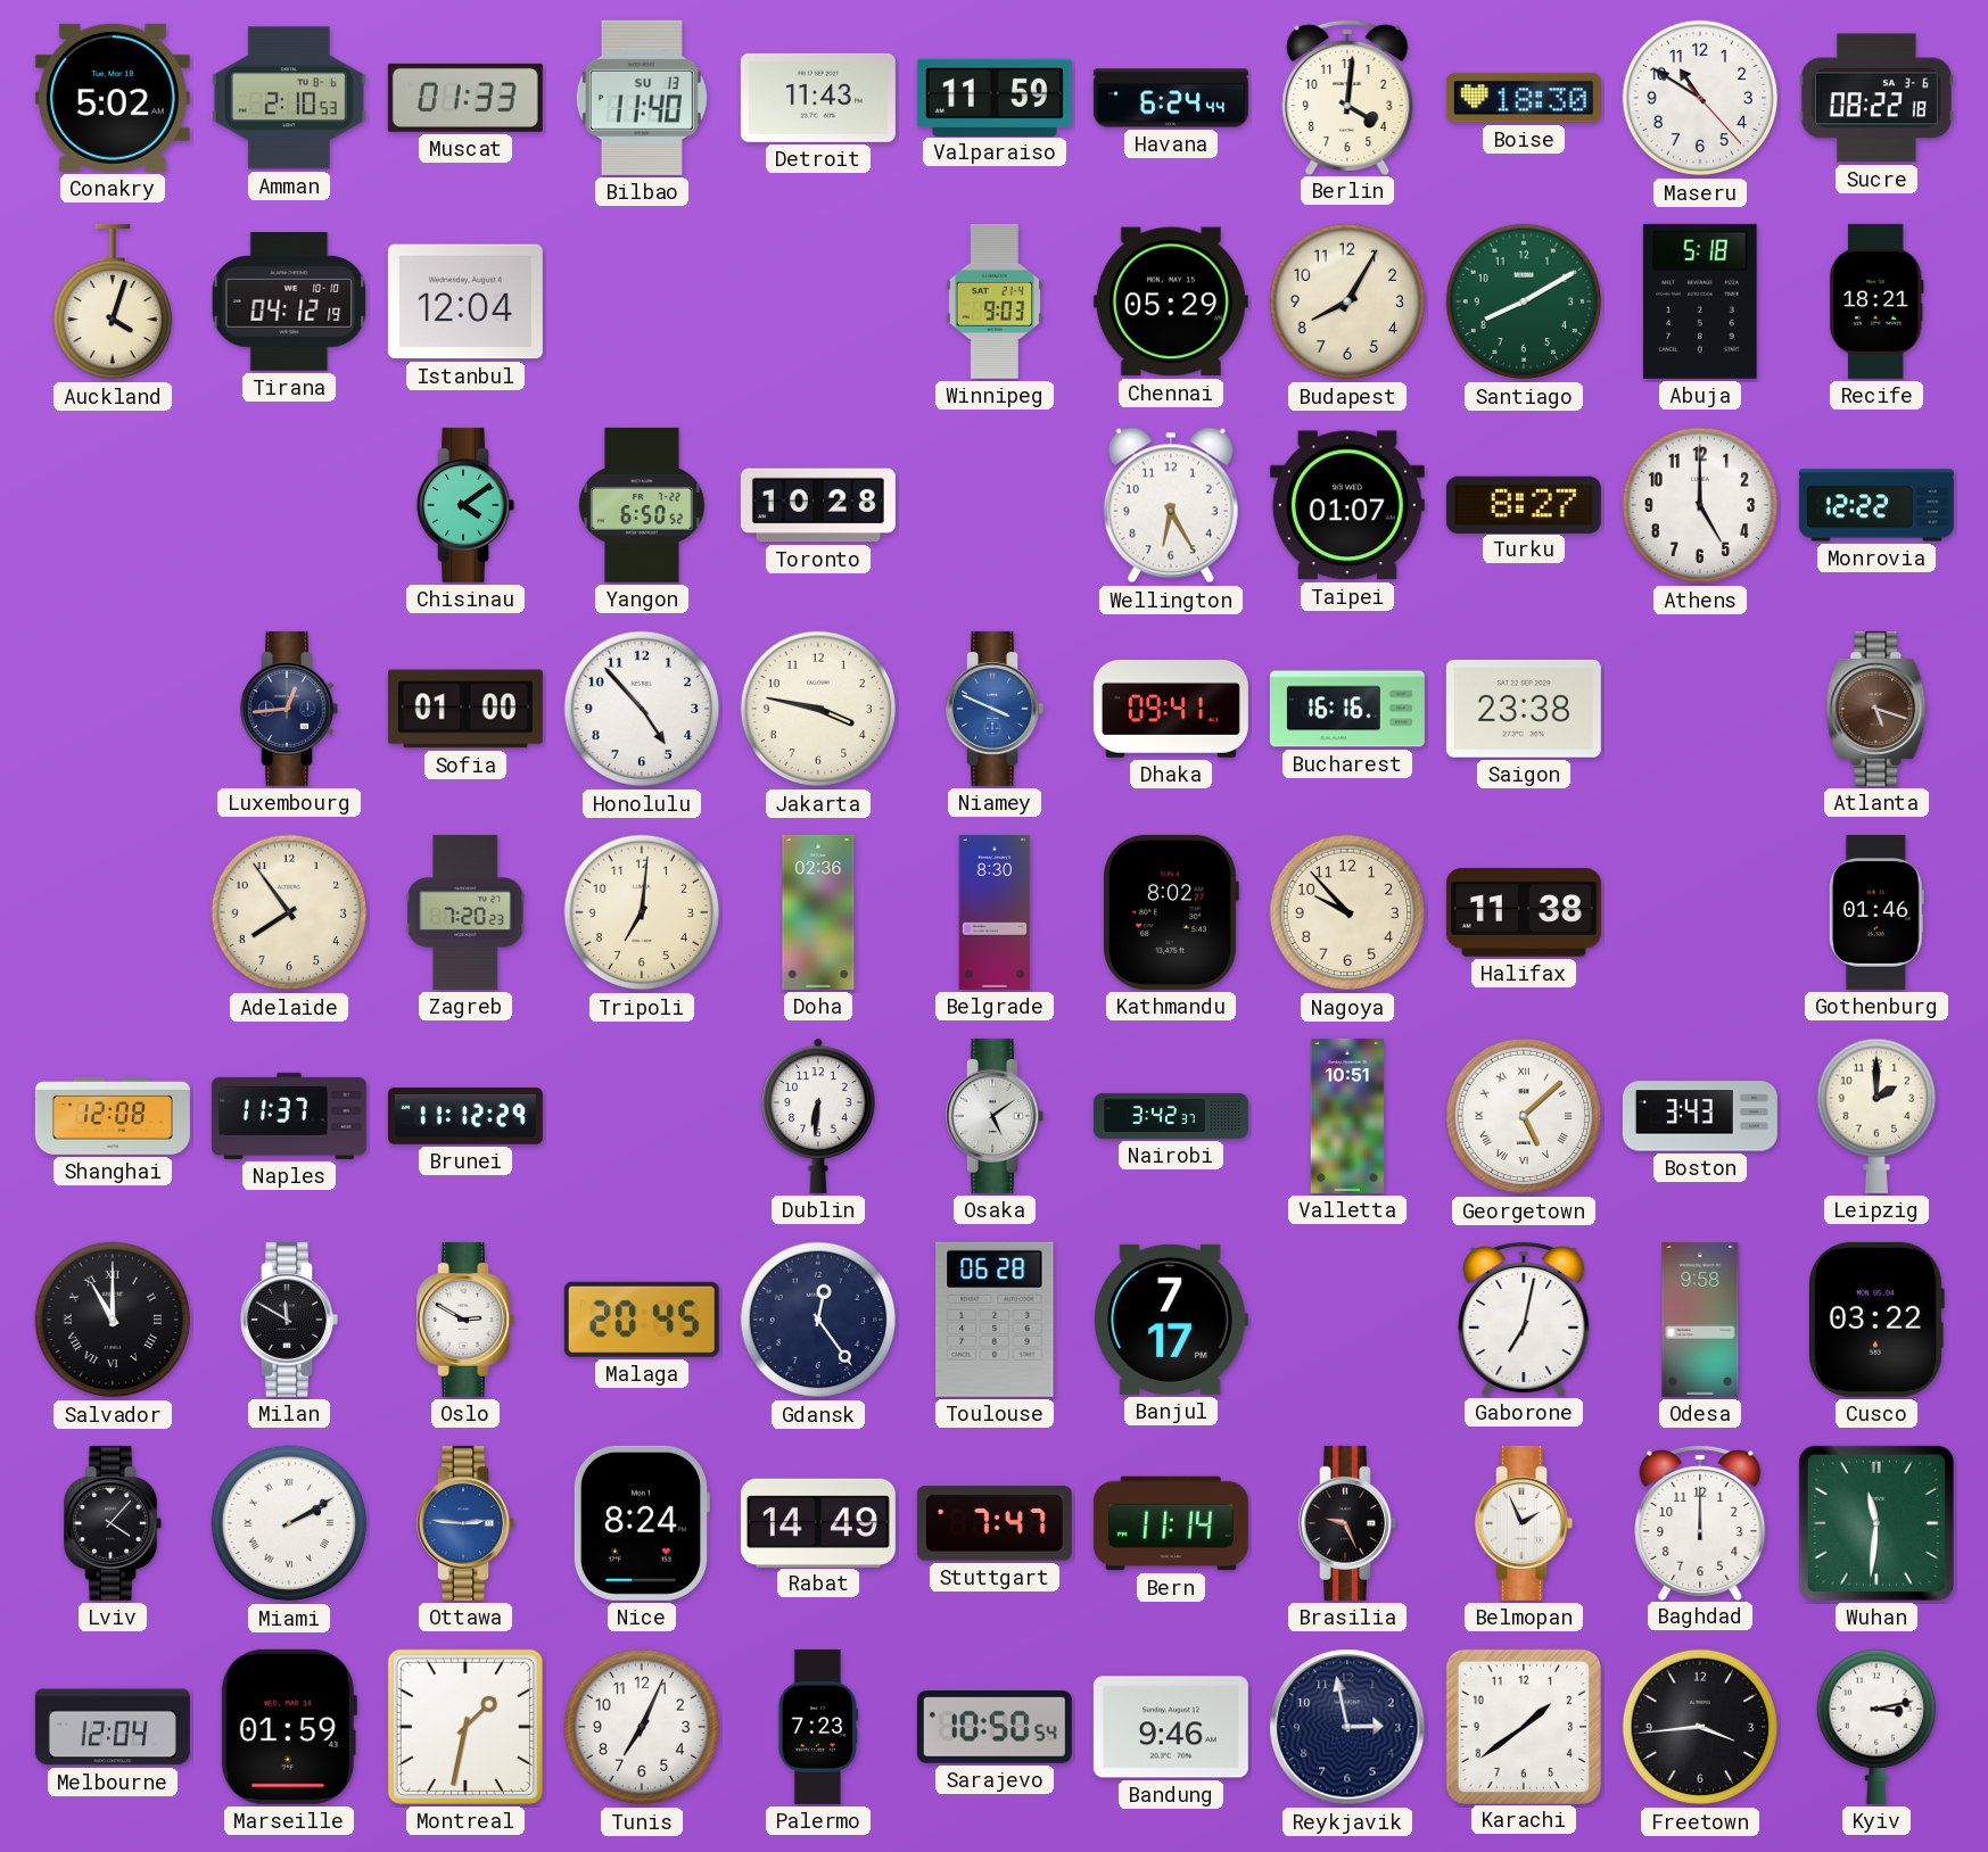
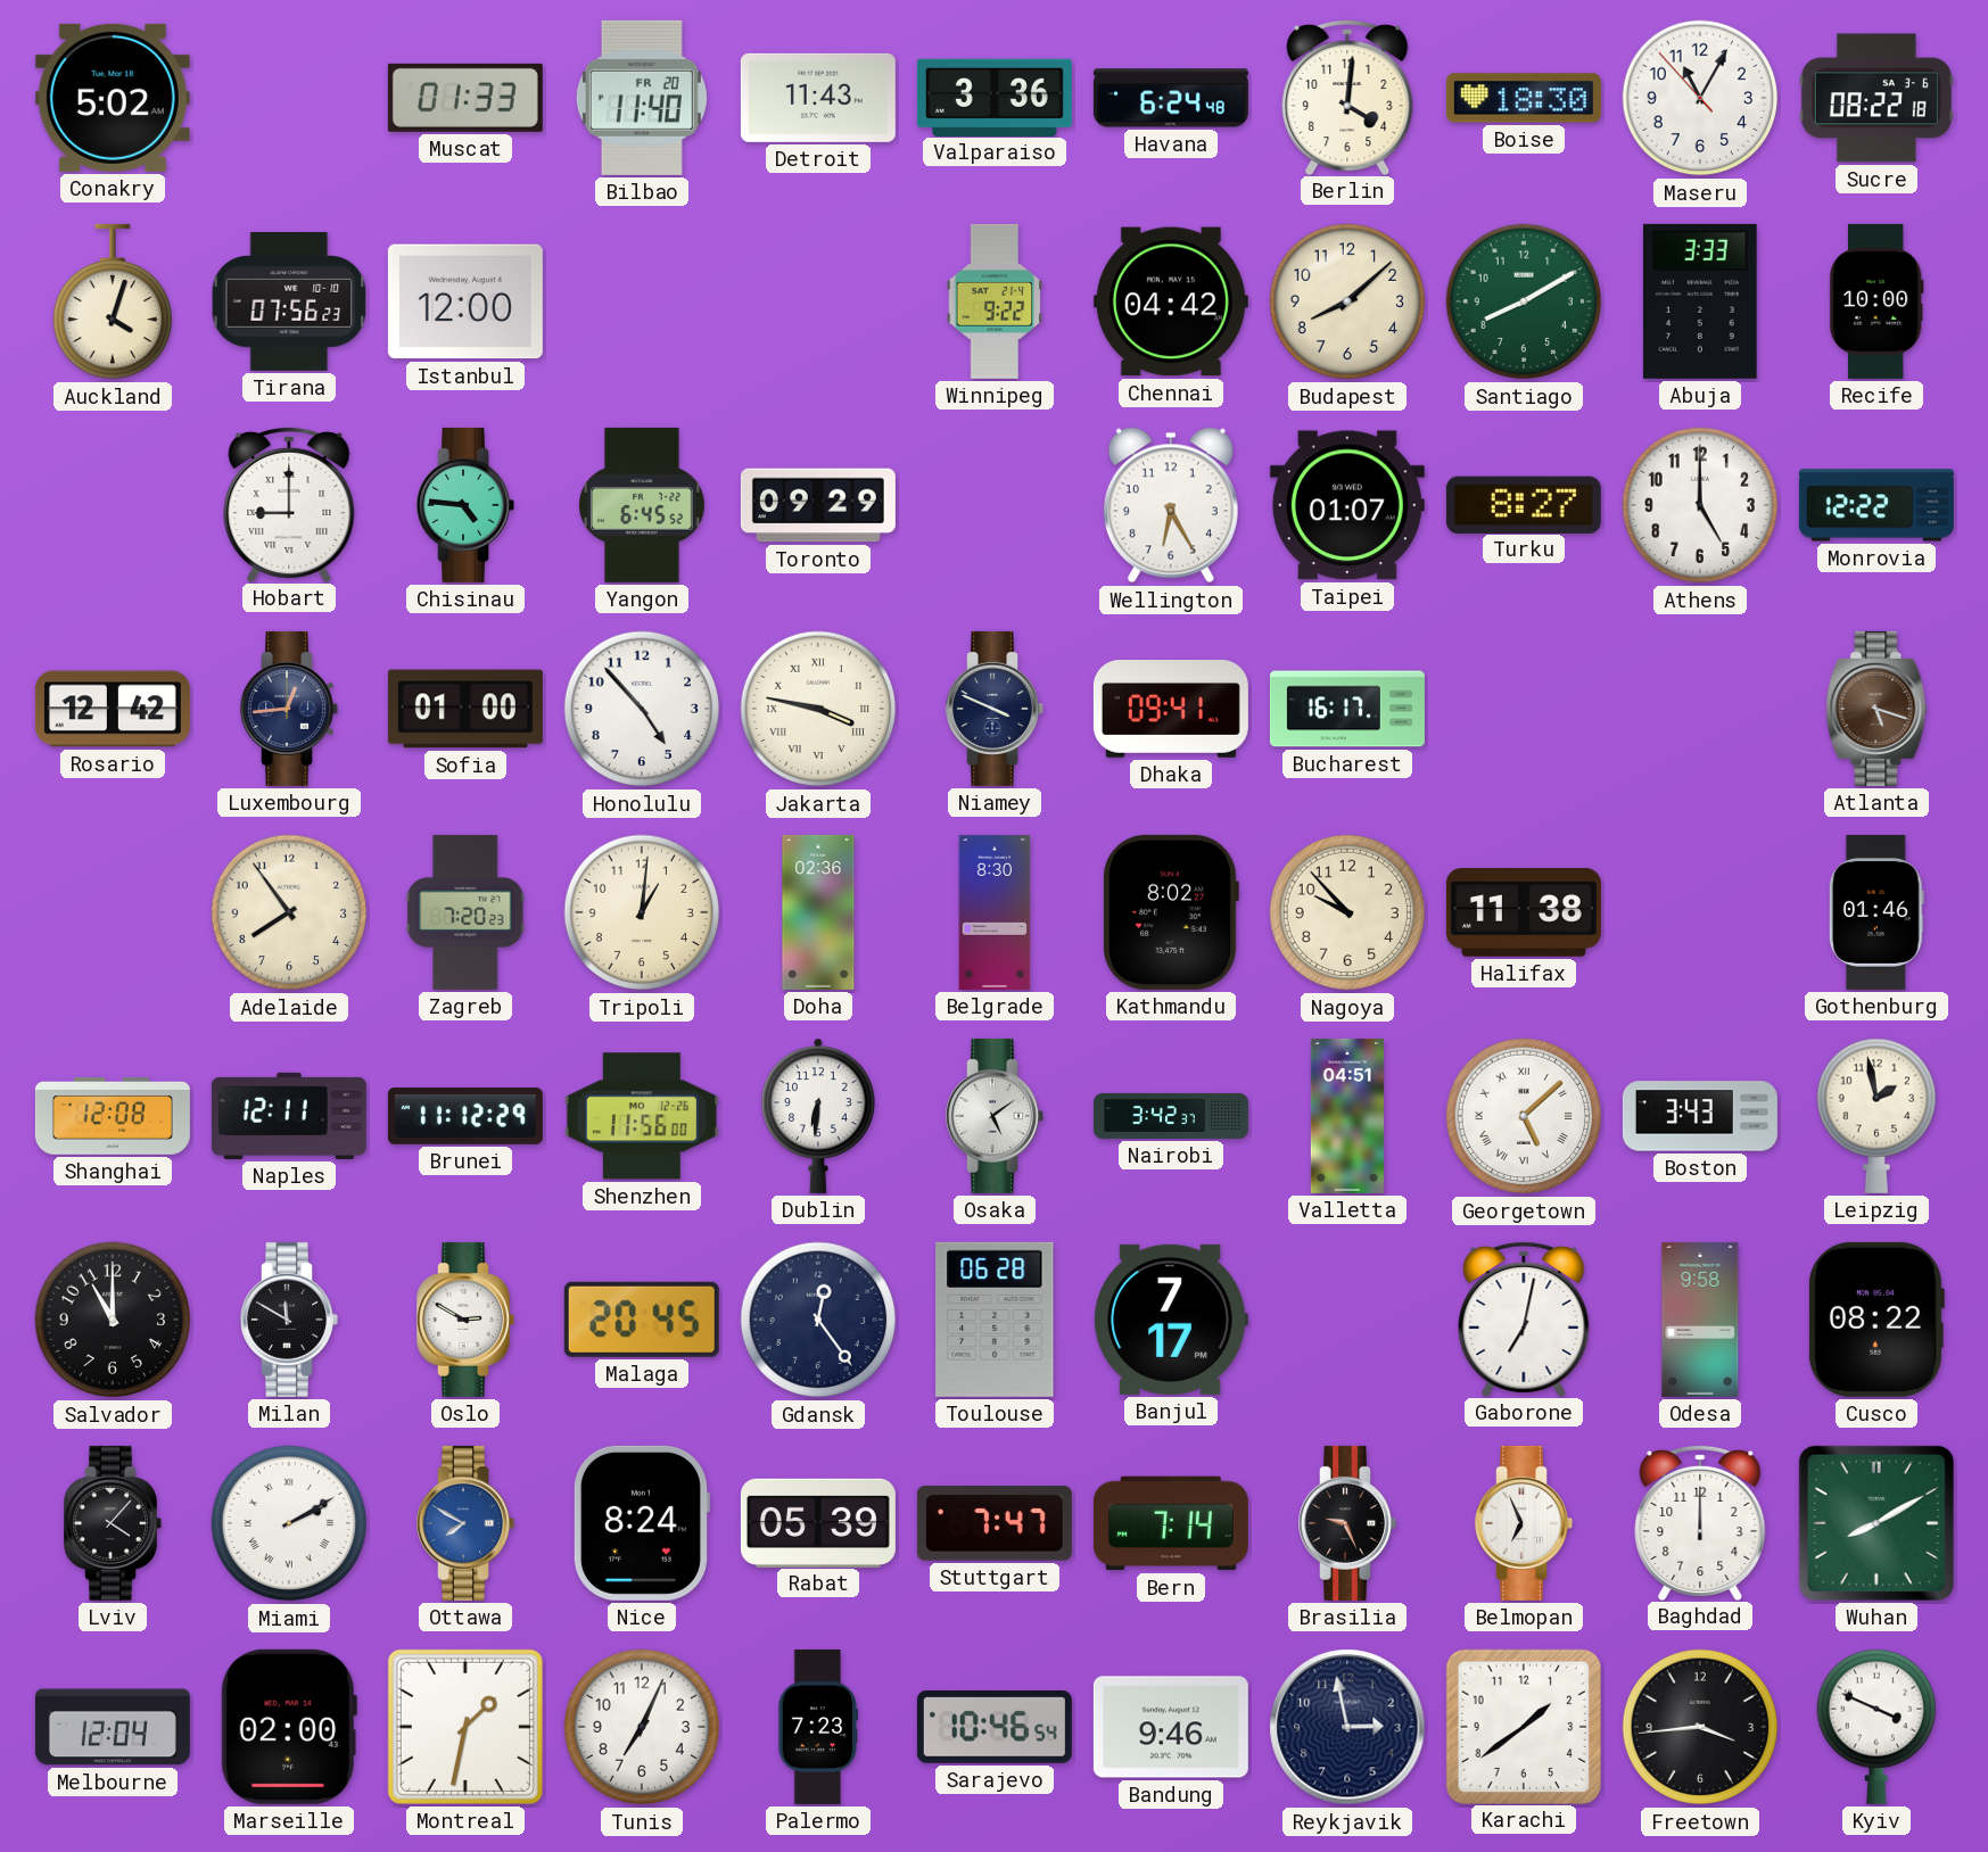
Amman: 2:10 -> none (289, 98)
Bilbao date: SU 13 -> FR 20 (642, 98)
Valparaiso: 11:59 -> 3:36 (995, 97)
Havana: 6:24:44 -> 6:24:48 (1171, 98)
Maseru: 10:50 -> 11:04 (1700, 98)
Tirana: 04:12 -> 07:56 (289, 303)
Istanbul: 12:04 -> 12:00 (465, 301)
Winnipeg: 9:03 -> 9:22 (995, 301)
Chennai: 05:29 -> 04:42 (1171, 301)
Budapest: 8:05 -> 8:08 (1347, 301)
Abuja: 5:18 -> 3:33 (1700, 301)
Recife: 18:21 -> 10:00 (1876, 301)
Hobart: none -> 9:00 (289, 504)
Chisinau: 4:09 -> 4:46 (465, 505)
Yangon: 6:50 -> 6:45 (643, 505)
Toronto: 10:28 -> 09:29 (818, 505)
Rosario: none -> 12:42 (113, 709)
Jakarta numerals: Arabic -> Roman (818, 709)
Niamey dial: blue -> navy (995, 709)
Bucharest: 16:16 -> 16:17 (1347, 709)
Saigon: 23:38 -> none (1524, 709)
Tripoli: 7:01 -> 1:01 (642, 912)
Naples: 11:37 -> 12:11 (289, 1116)
Shenzhen: none -> 11:56 (642, 1116)
Valletta: 10:51 -> 04:51 (1347, 1116)
Leipzig: 2:00 -> 1:58 (1875, 1116)
Salvador numerals: Roman -> Arabic (113, 1320)
Cusco: 03:22 -> 08:22 (1875, 1320)
Ottawa: 2:46 -> 7:50 (465, 1523)
Rabat: 14:49 -> 05:39 (818, 1522)
Bern: 11:14 -> 7:14 (1171, 1523)
Belmopan: 1:56 -> 6:56 (1524, 1523)
Wuhan: 11:31 -> 8:10 (1876, 1523)
Marseille: 01:59 -> 02:00 (289, 1727)
Sarajevo: 10:50 -> 10:46 (995, 1727)
Kyiv: 3:13 -> 3:49 (1875, 1727)
